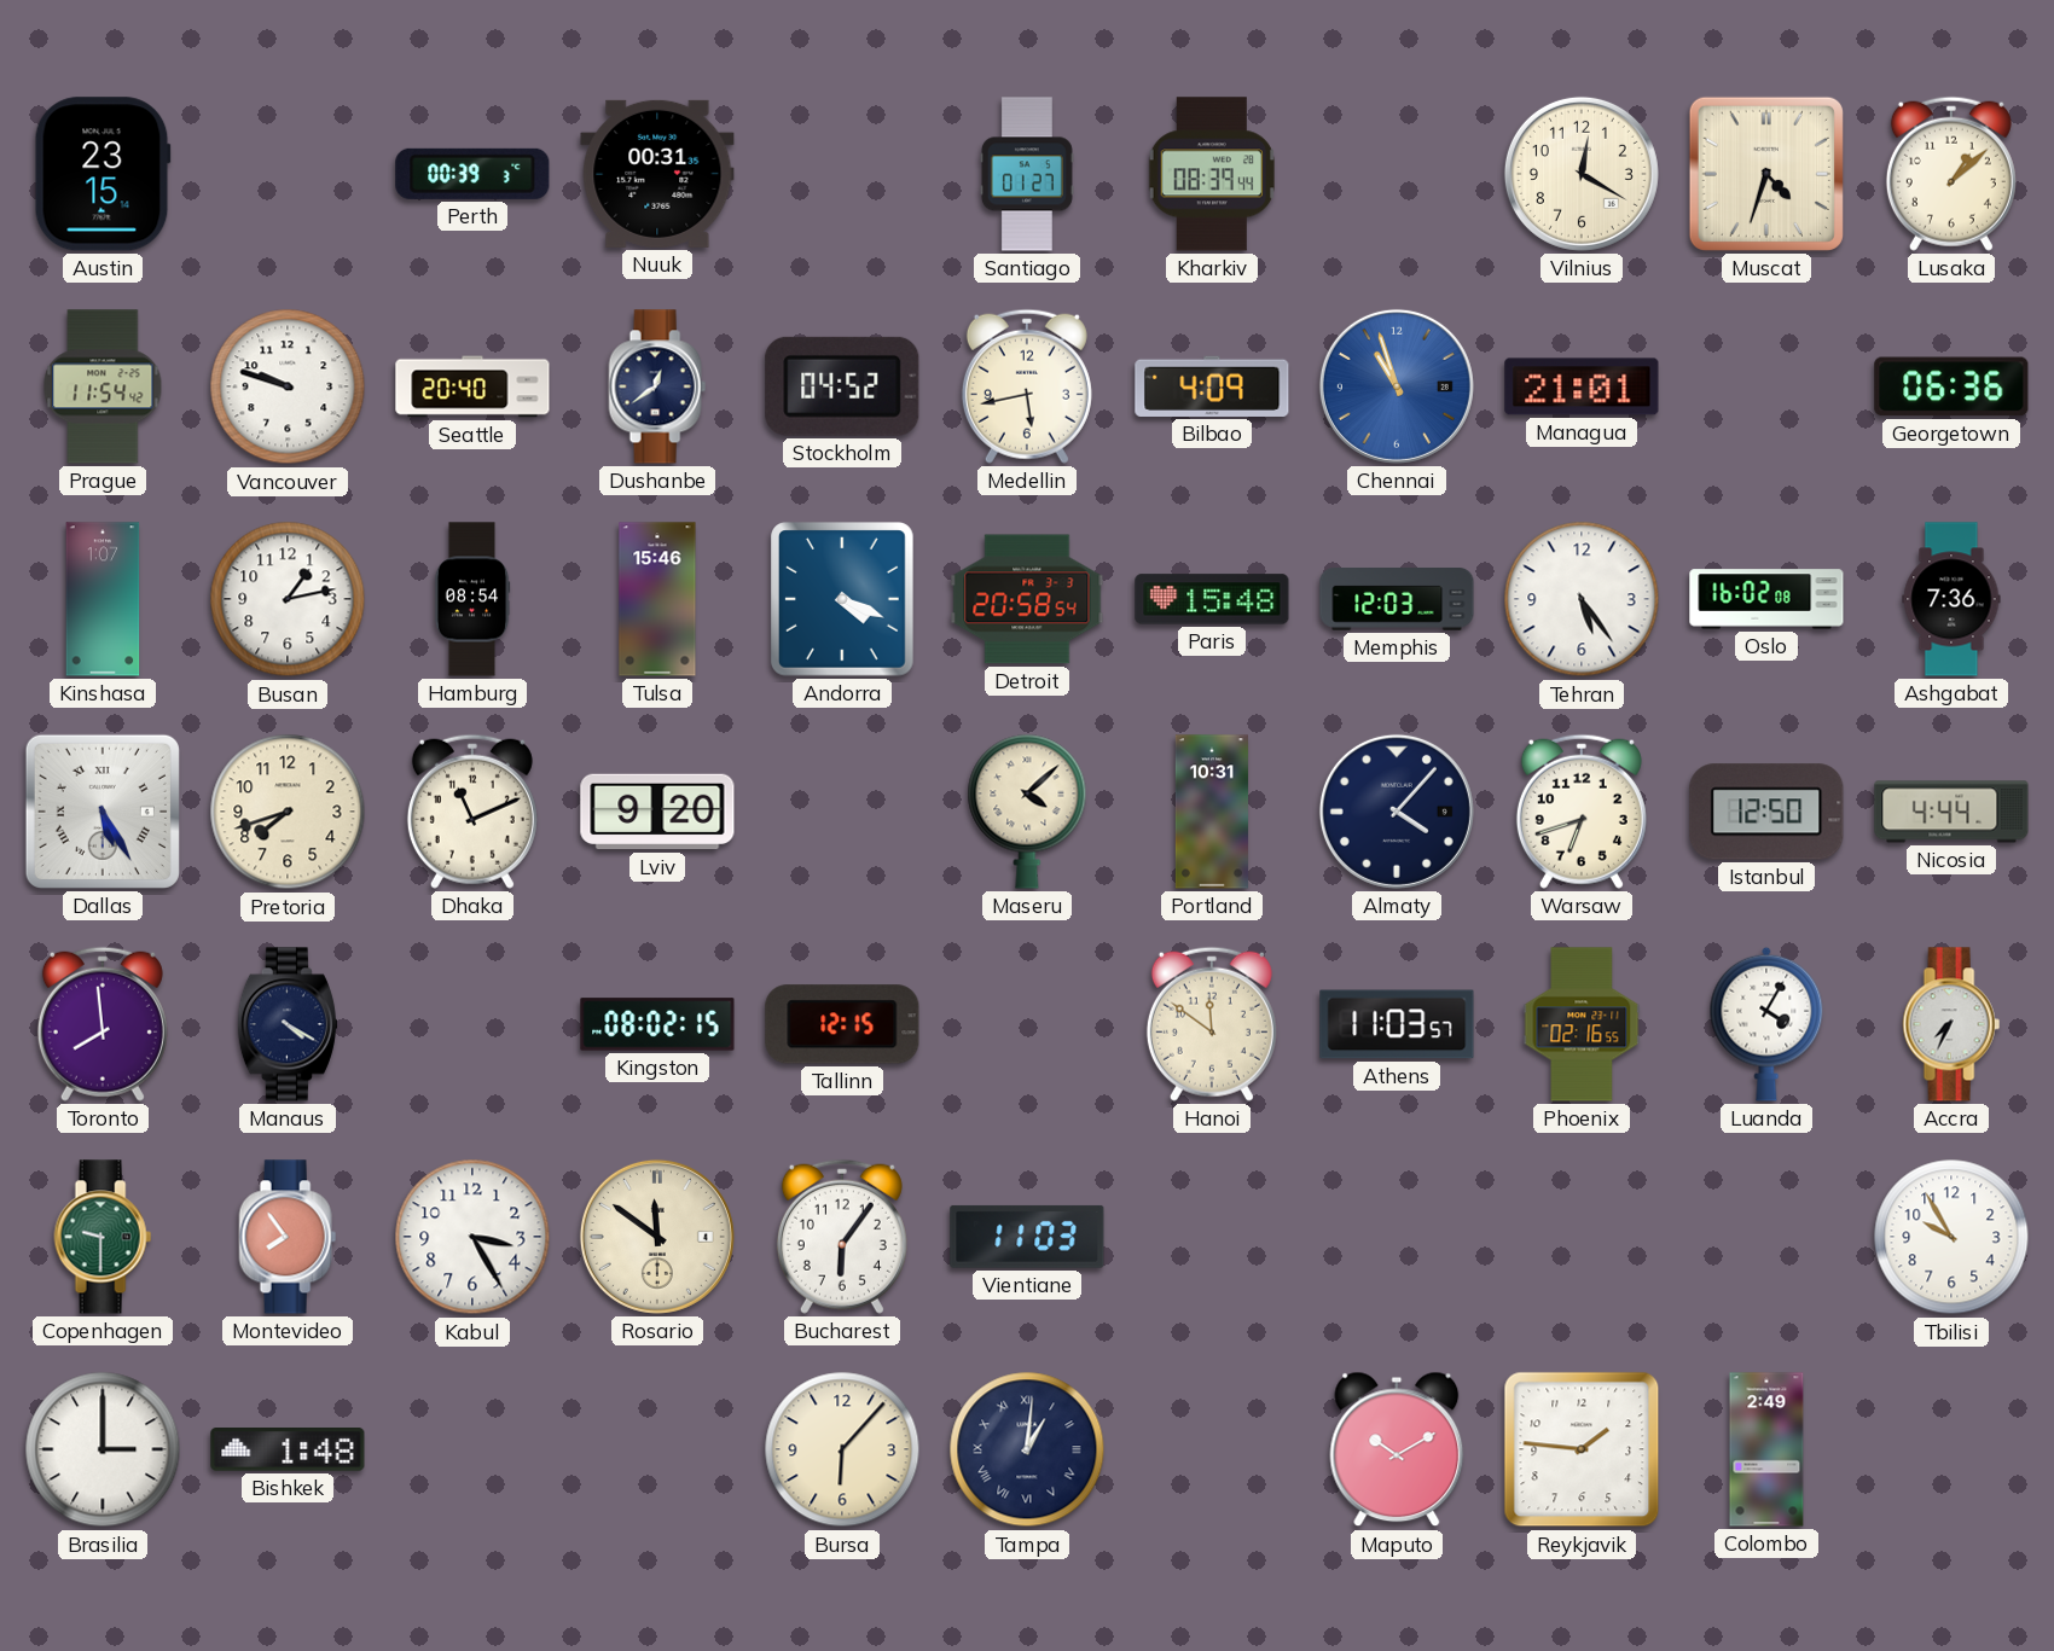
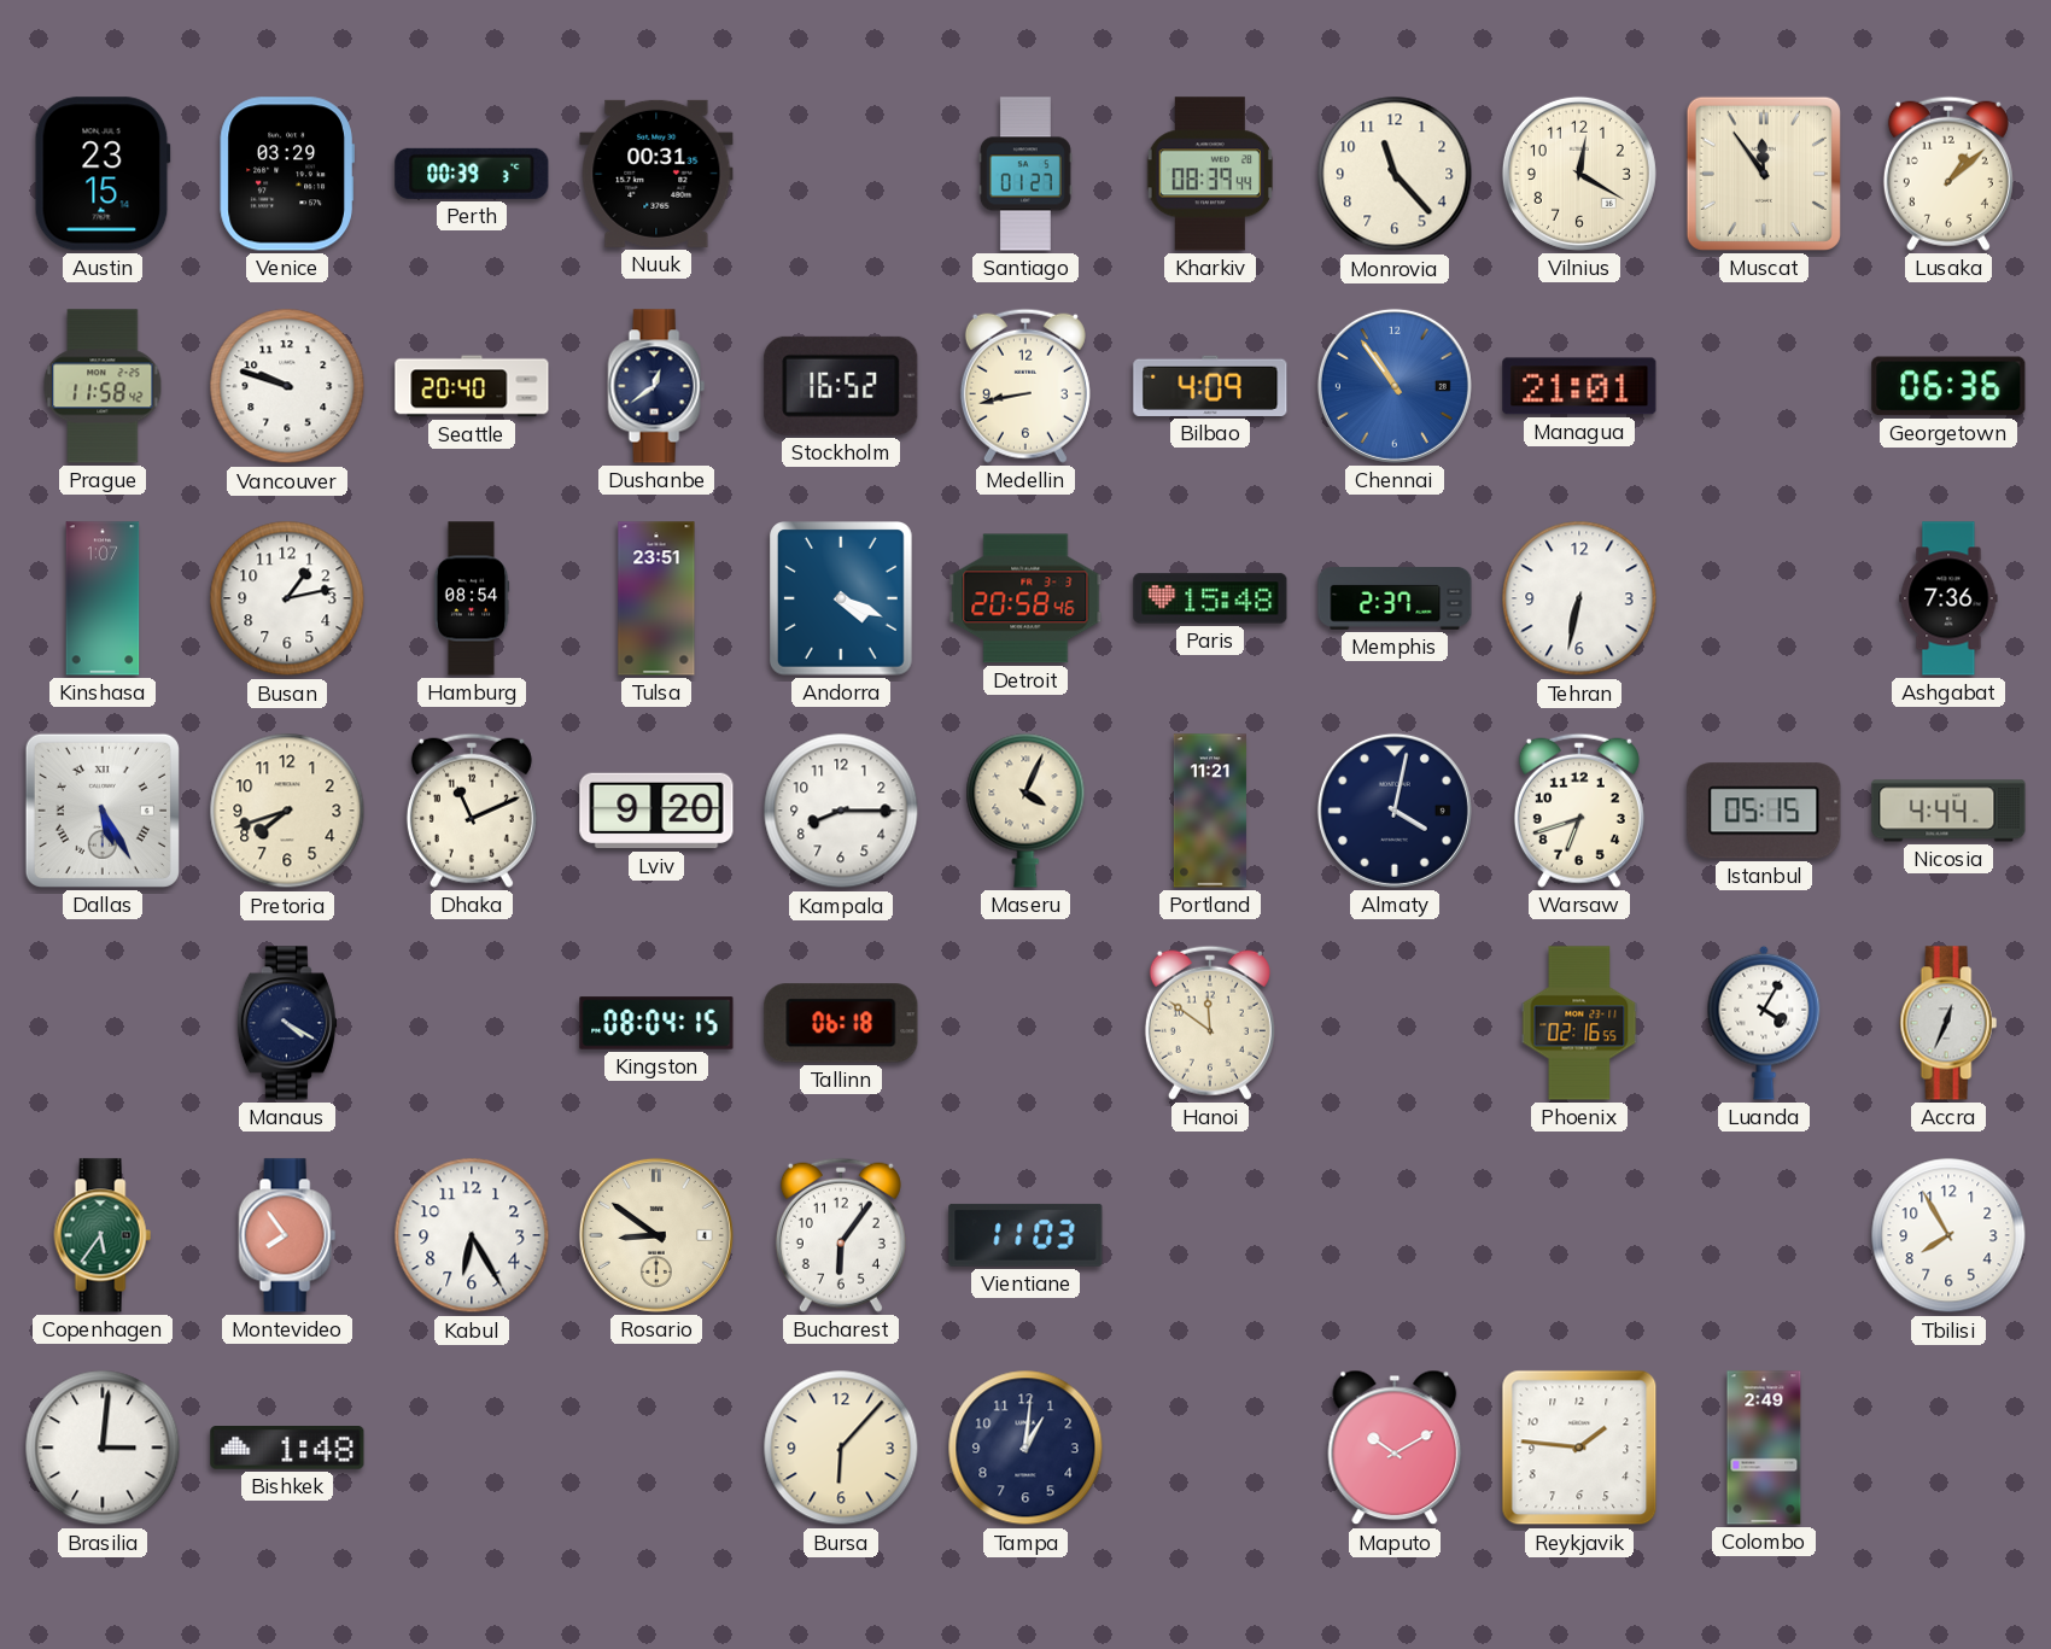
Venice: none -> 03:29 (287, 174)
Monrovia: none -> 11:23 (1395, 174)
Muscat: 4:33 -> 11:54 (1764, 174)
Prague: 11:54 -> 11:58 (103, 386)
Stockholm: 04:52 -> 16:52 (841, 386)
Medellin: 5:43 -> 8:43 (1025, 386)
Chennai: 10:57 -> 10:54 (1395, 386)
Tulsa: 15:46 -> 23:51 (656, 598)
Detroit: 20:58:54 -> 20:58:46 (1025, 598)
Memphis: 12:03 -> 2:37 (1395, 600)
Tehran: 5:24 -> 6:32 (1579, 598)
Oslo: 16:02 -> none (1766, 599)
Kampala: none -> 8:15 (841, 811)
Maseru: 4:08 -> 4:04 (1025, 811)
Portland: 10:31 -> 11:21 (1210, 811)
Almaty: 4:07 -> 4:02 (1395, 811)
Istanbul: 12:50 -> 05:15 (1764, 811)
Toronto: 7:59 -> none (103, 1024)
Kingston: 08:02 -> 08:04 (656, 1023)
Tallinn: 12:15 -> 06:18 (841, 1023)
Athens: 11:03 -> none (1397, 1024)
Accra: 7:34 -> 12:34 (1948, 1023)
Copenhagen: 9:30 -> 5:36 (103, 1235)
Kabul: 3:25 -> 6:25 (472, 1235)
Rosario: 11:51 -> 8:51 (656, 1235)
Tbilisi: 9:55 -> 7:55 (1948, 1235)
Brasilia: 3:00 -> 3:01 (103, 1448)
Tampa numerals: Roman -> Arabic (1025, 1448)
